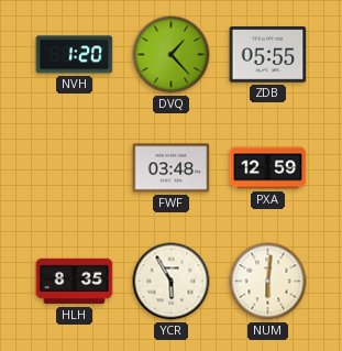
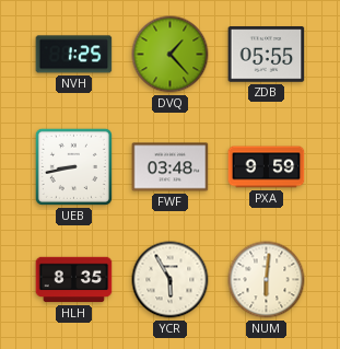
NVH: 1:20 -> 1:25 (74, 55)
UEB: none -> 8:43 (73, 166)
PXA: 12:59 -> 9:59 (267, 167)
